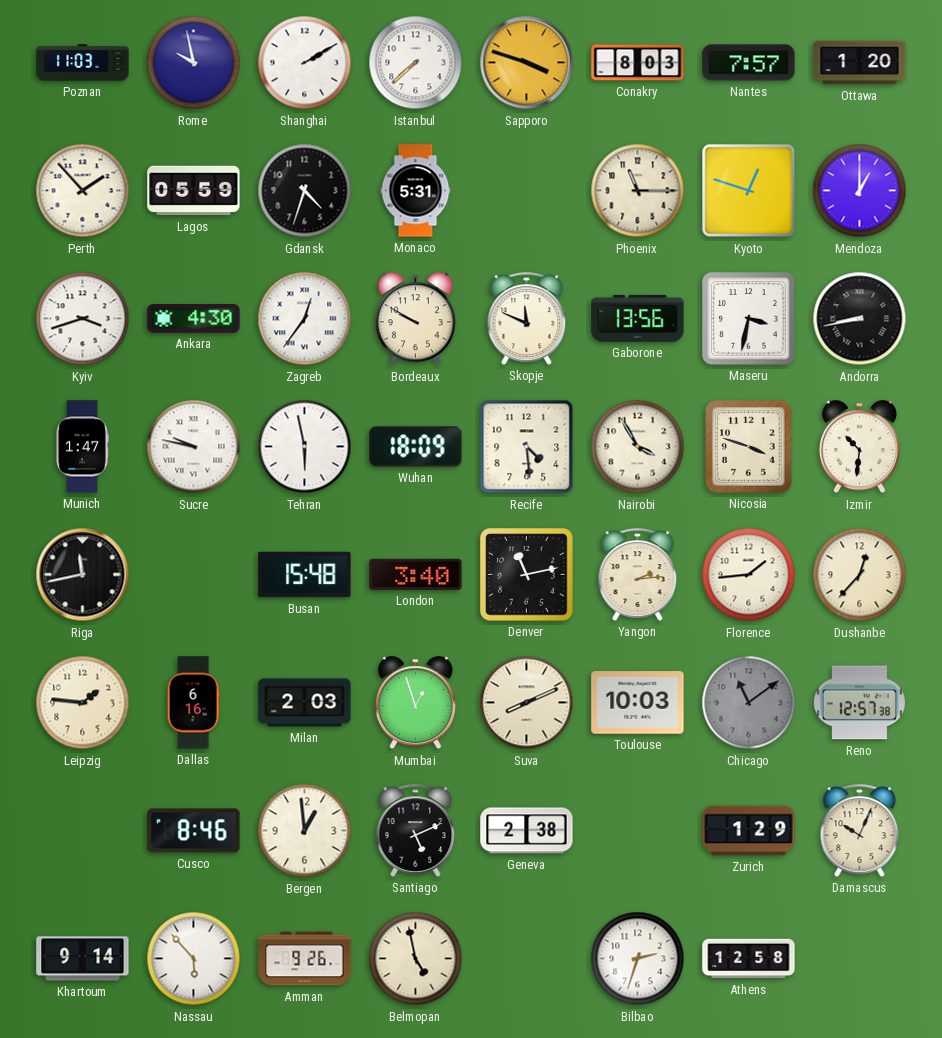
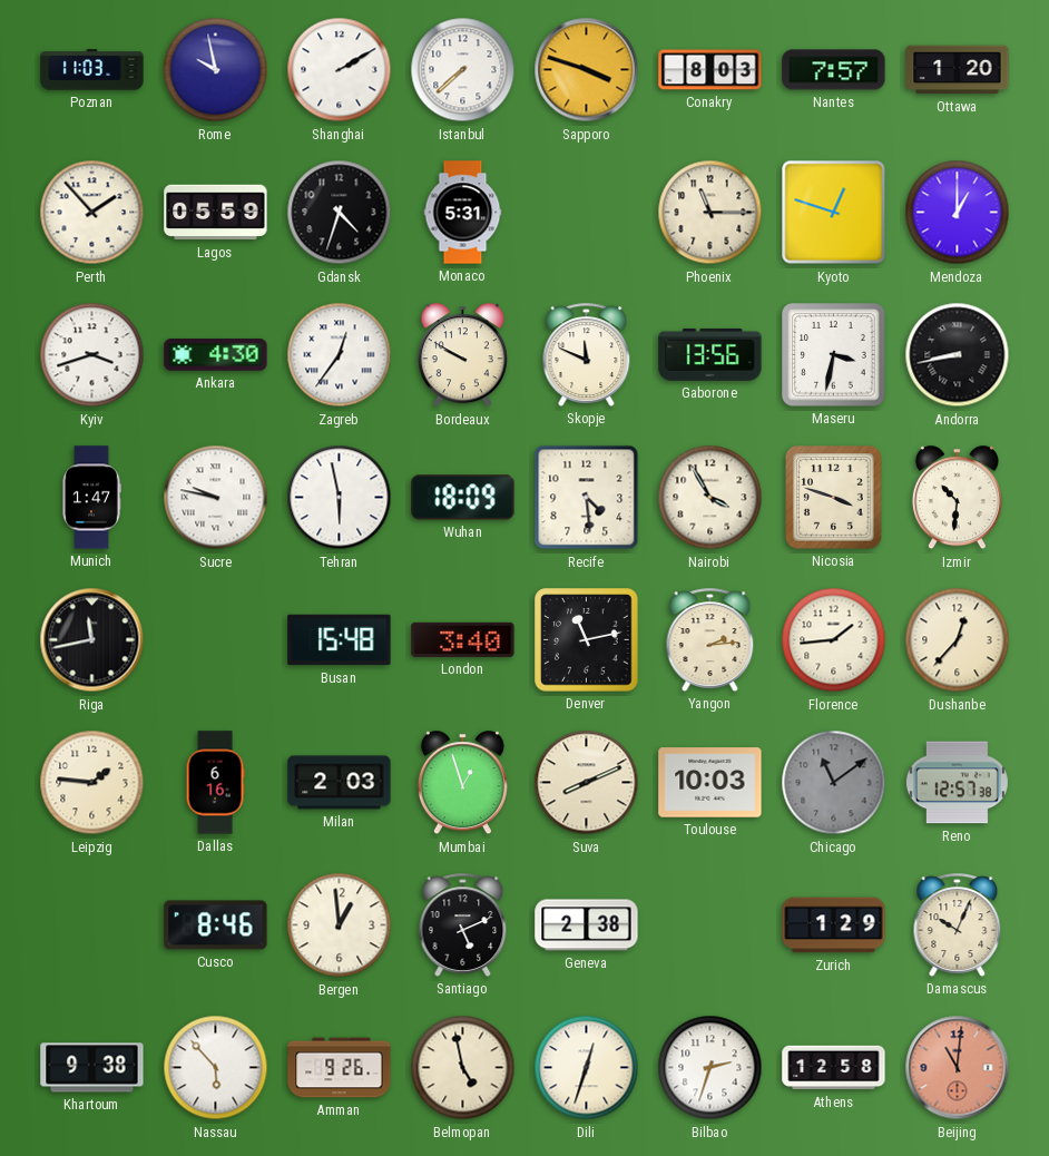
Khartoum: 9:14 -> 9:38 (92, 1068)
Dili: none -> 12:33 (587, 1068)
Beijing: none -> 11:01 (958, 1068)
